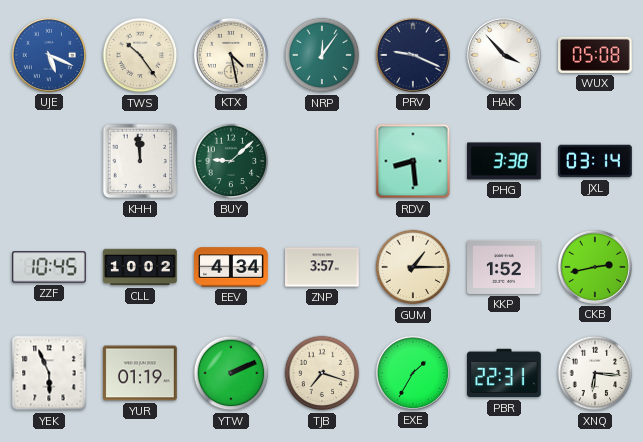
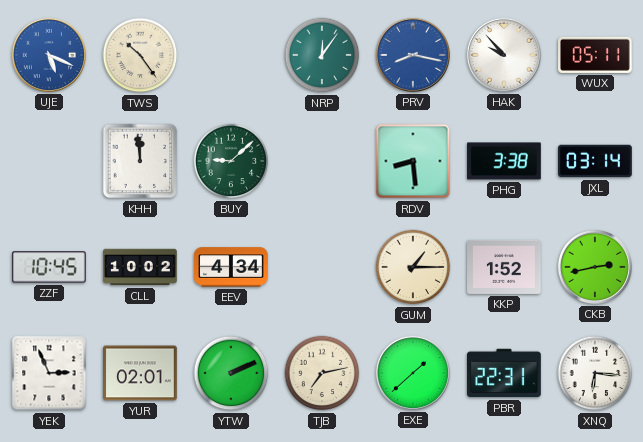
KTX: 4:28 -> none (231, 55)
PRV: 9:19 -> 8:17 (413, 55)
PRV dial: navy -> blue (413, 55)
HAK: 3:53 -> 9:53 (504, 55)
WUX: 05:08 -> 05:11 (595, 55)
ZNP: 3:57 -> none (322, 267)
YEK: 5:56 -> 2:56 (49, 373)
YUR: 01:19 -> 02:01 (141, 373)
TJB: 7:18 -> 7:13 (322, 373)
EXE: 1:35 -> 1:38 (413, 373)
